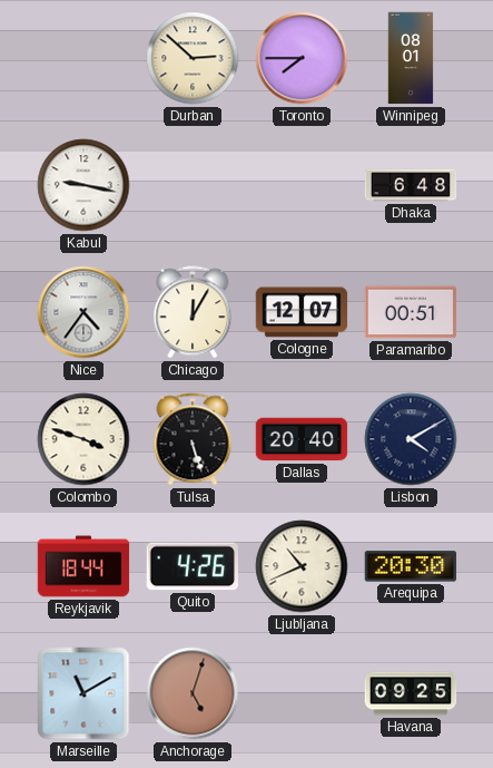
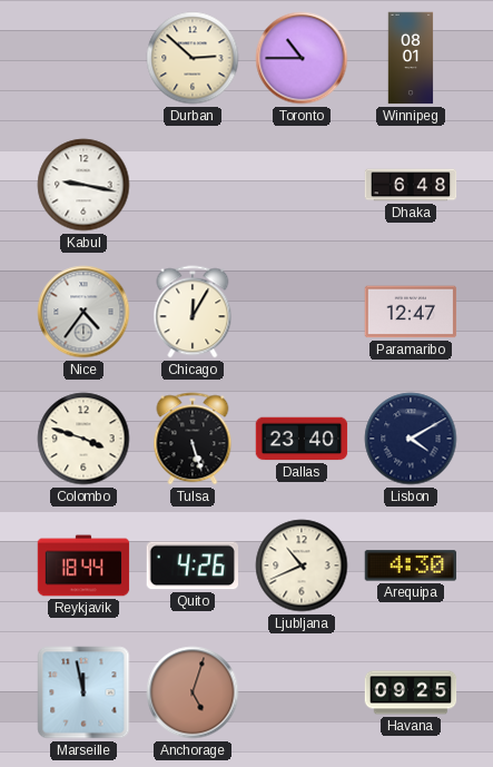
Toronto: 7:45 -> 10:45 (302, 58)
Cologne: 12:07 -> none (302, 312)
Paramaribo: 00:51 -> 12:47 (411, 312)
Dallas: 20:40 -> 23:40 (302, 439)
Arequipa: 20:30 -> 4:30 (411, 566)
Marseille: 11:10 -> 11:58 (83, 692)
